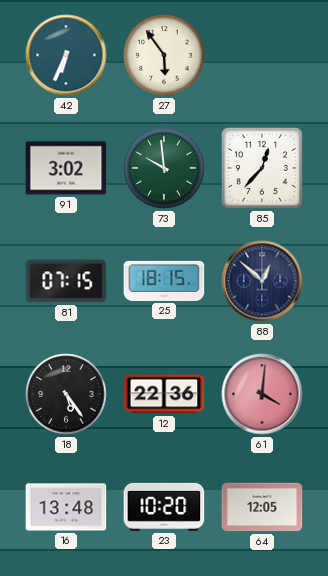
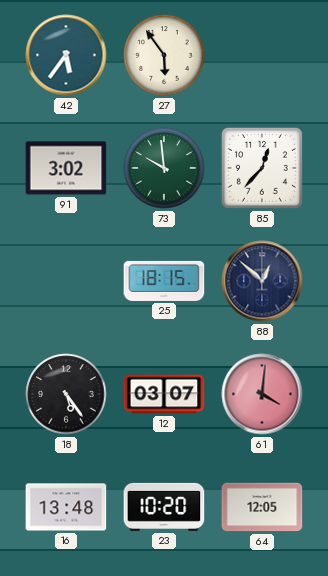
42: 6:34 -> 5:36 (66, 55)
81: 07:15 -> none (66, 281)
12: 22:36 -> 03:07 (164, 394)
